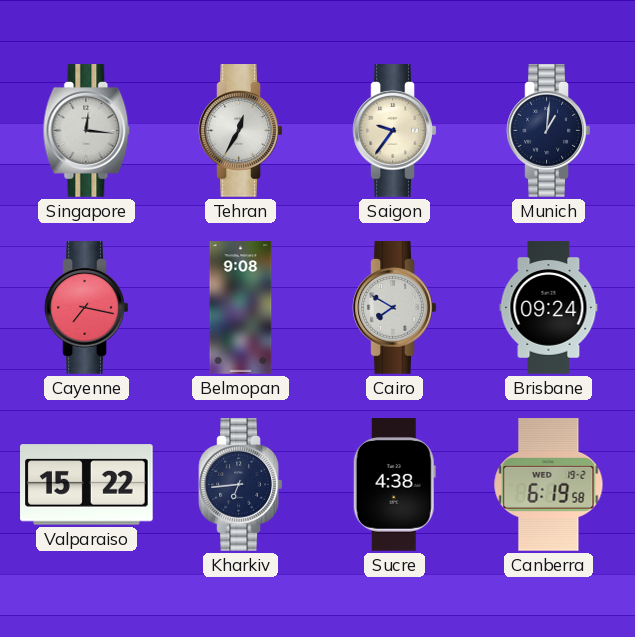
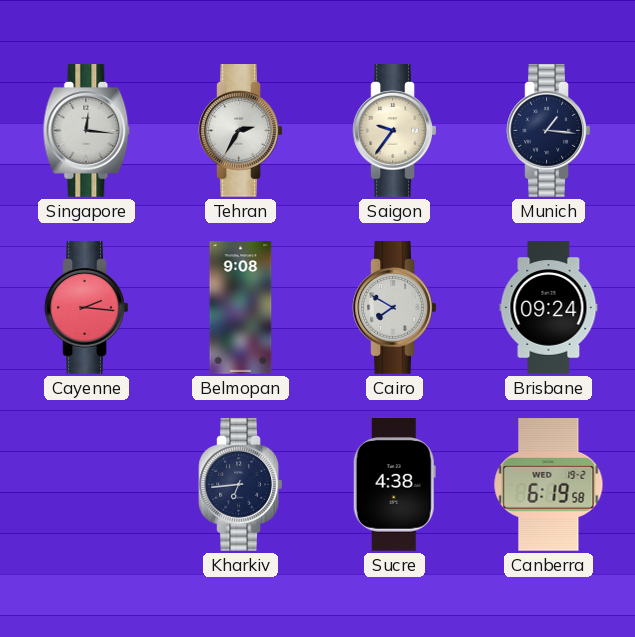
Tehran: 12:35 -> 2:35 (241, 131)
Munich: 1:01 -> 1:16 (549, 131)
Cayenne: 7:17 -> 2:16 (87, 308)
Valparaiso: 15:22 -> none (87, 485)
